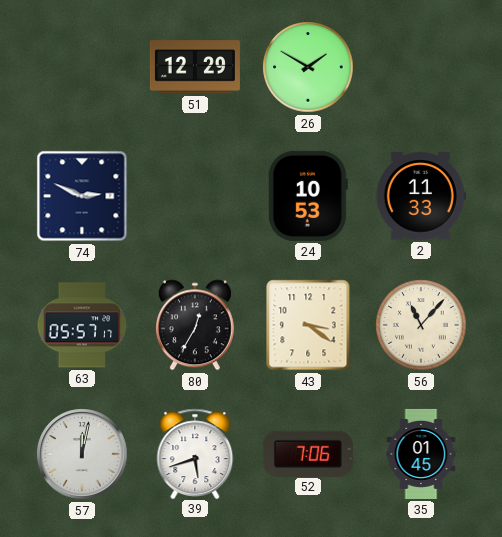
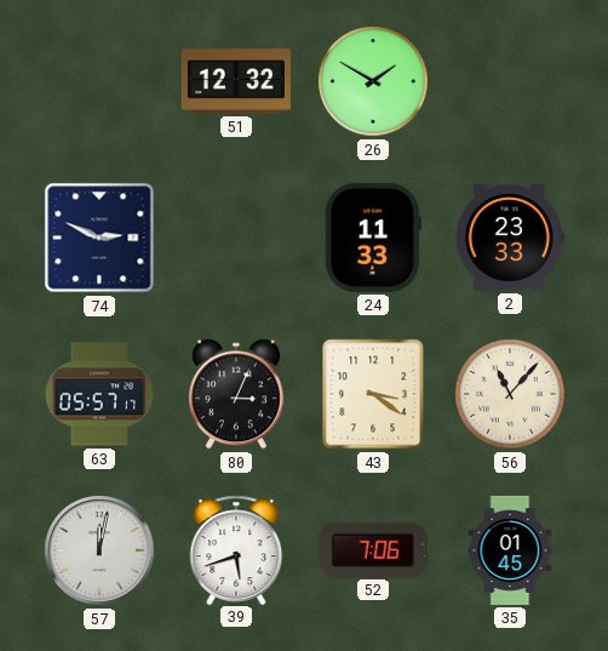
51: 12:29 -> 12:32 (236, 81)
24: 10:53 -> 11:33 (373, 238)
2: 11:33 -> 23:33 (510, 238)
80: 12:35 -> 3:04 (236, 394)
